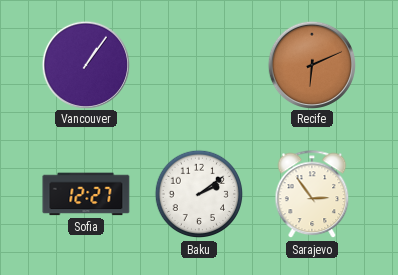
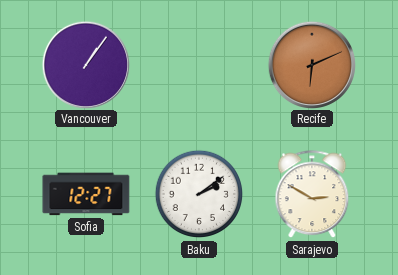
Sarajevo: 2:54 -> 2:50 (312, 195)
